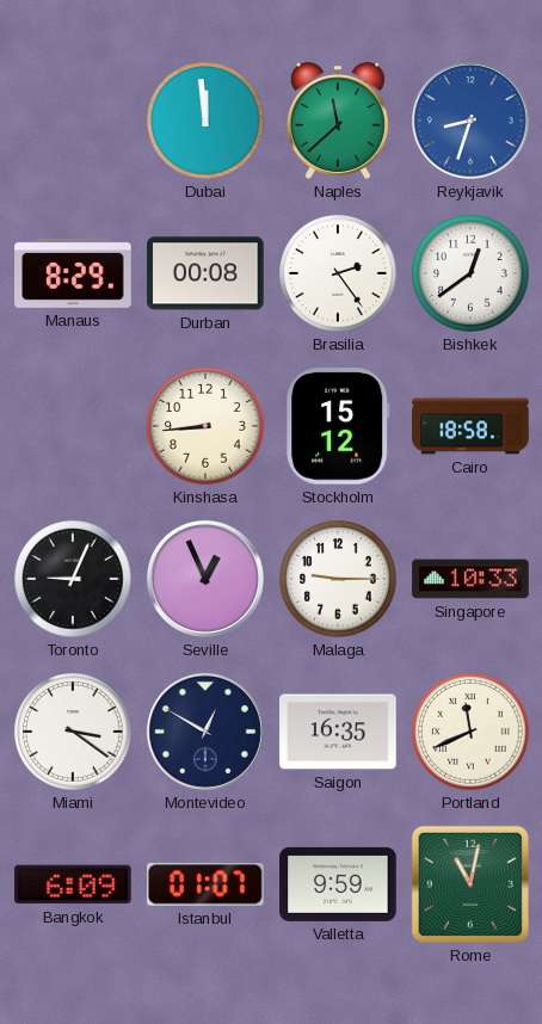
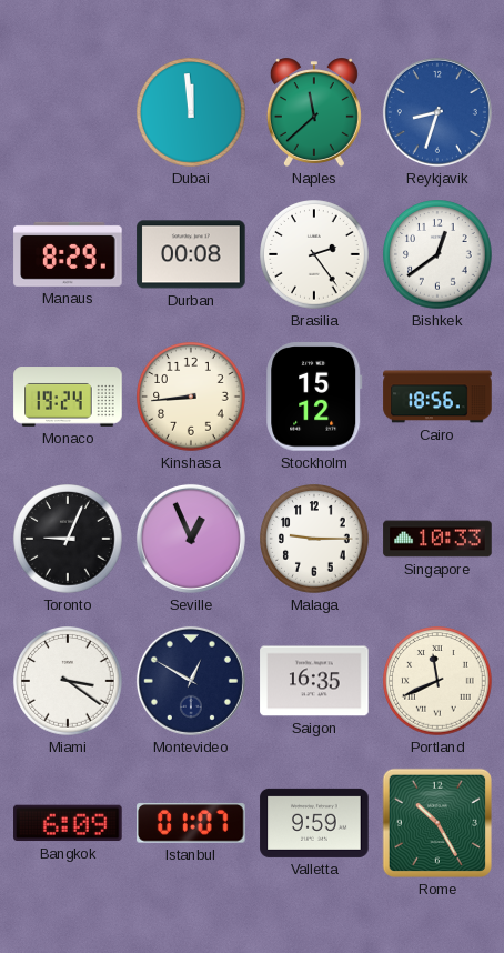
Monaco: none -> 19:24 (68, 397)
Cairo: 18:58 -> 18:56 (437, 397)
Rome: 11:02 -> 10:25 (437, 823)
